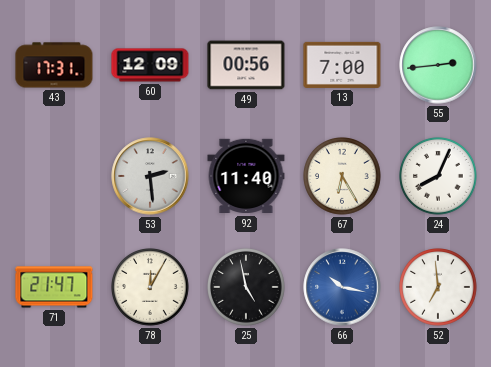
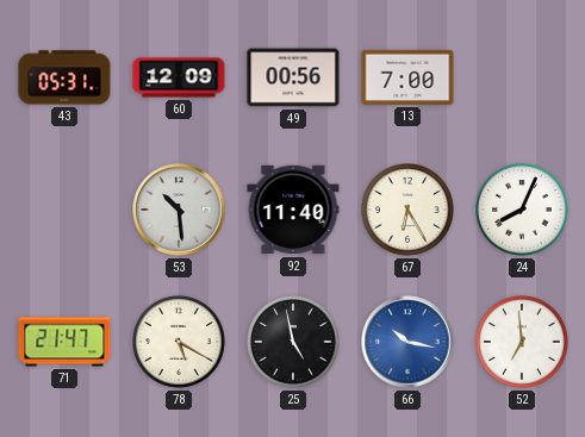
43: 17:31 -> 05:31 (64, 77)
55: 2:44 -> none (438, 65)
53: 2:29 -> 10:29 (179, 210)
78: 12:05 -> 5:20 (180, 343)
